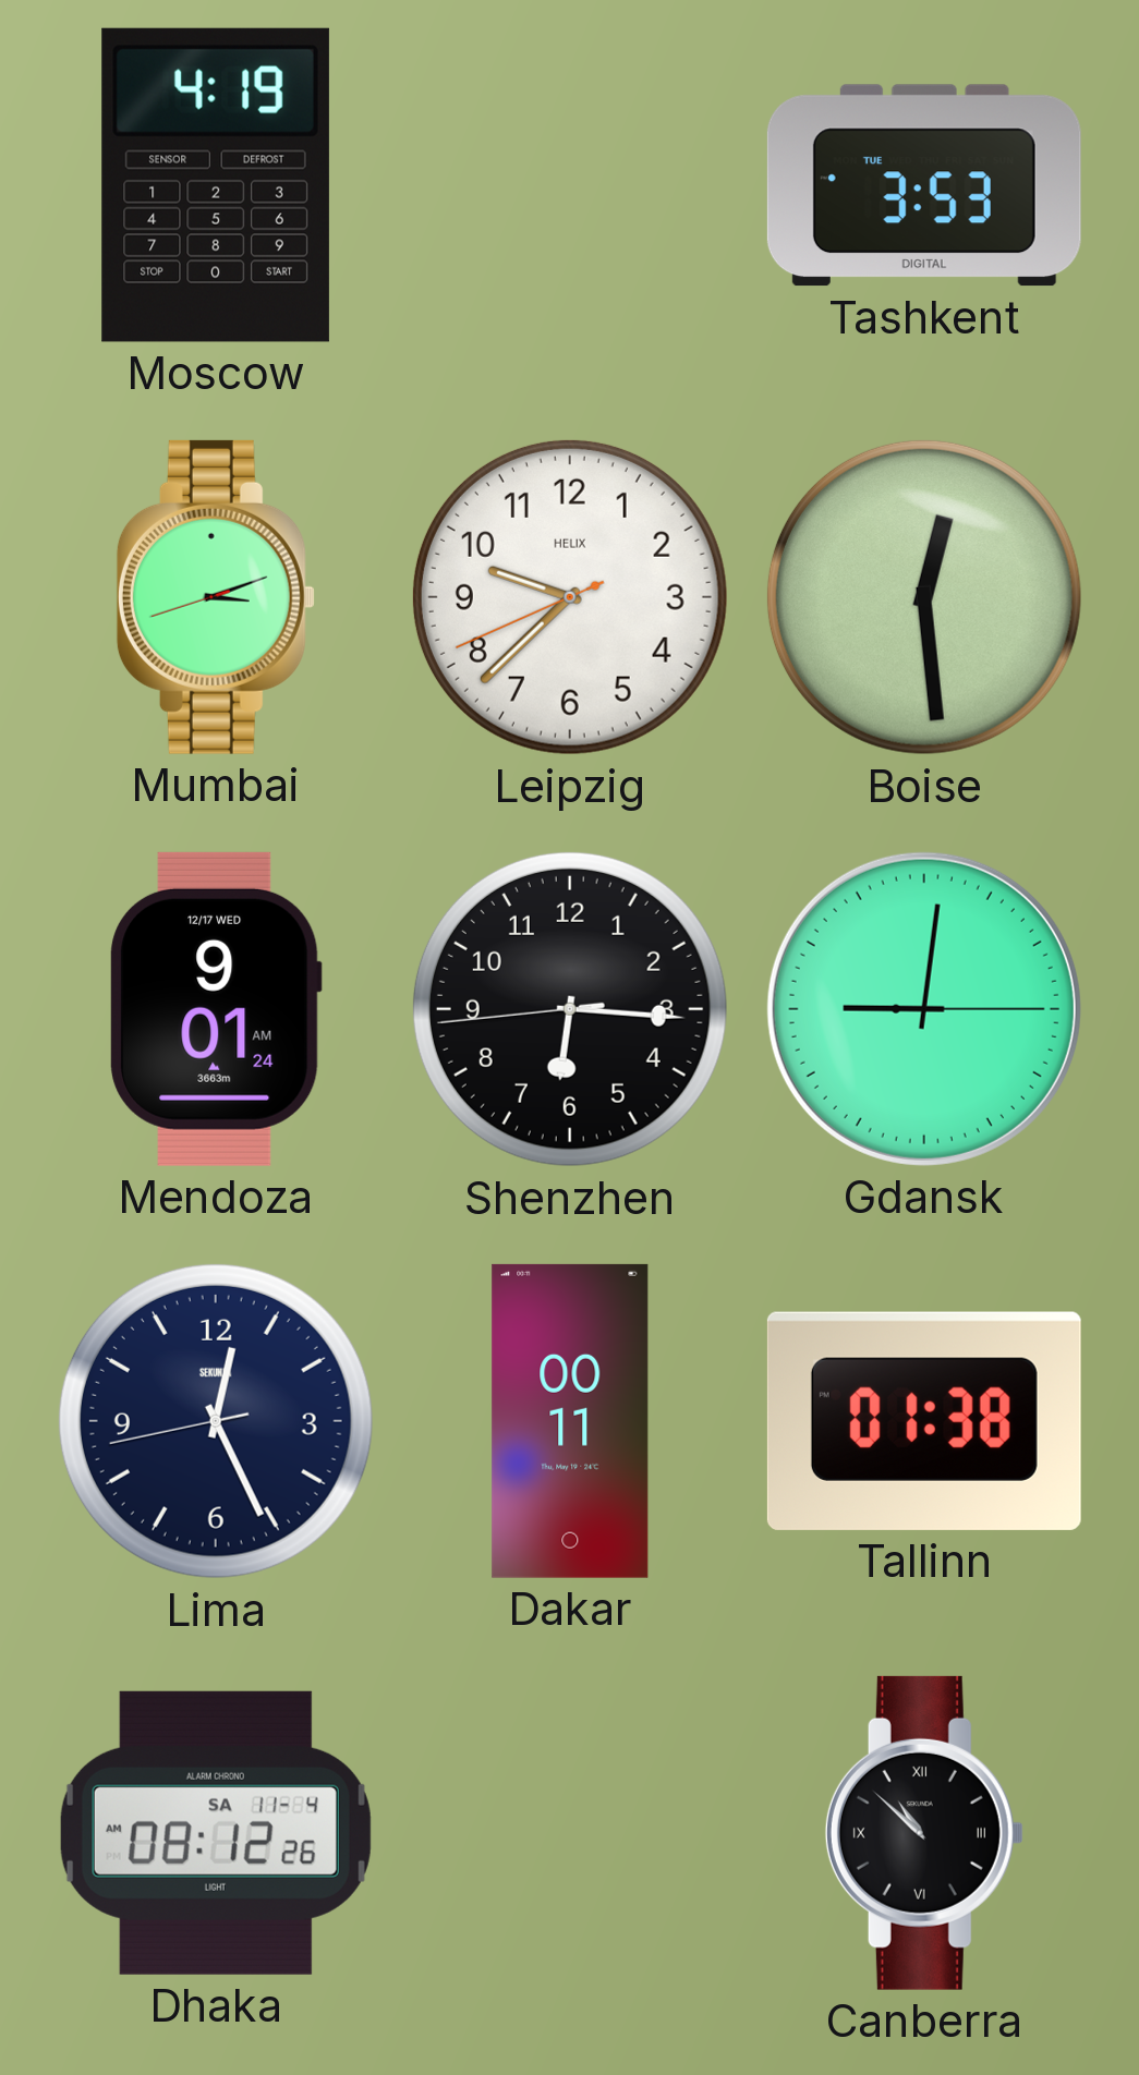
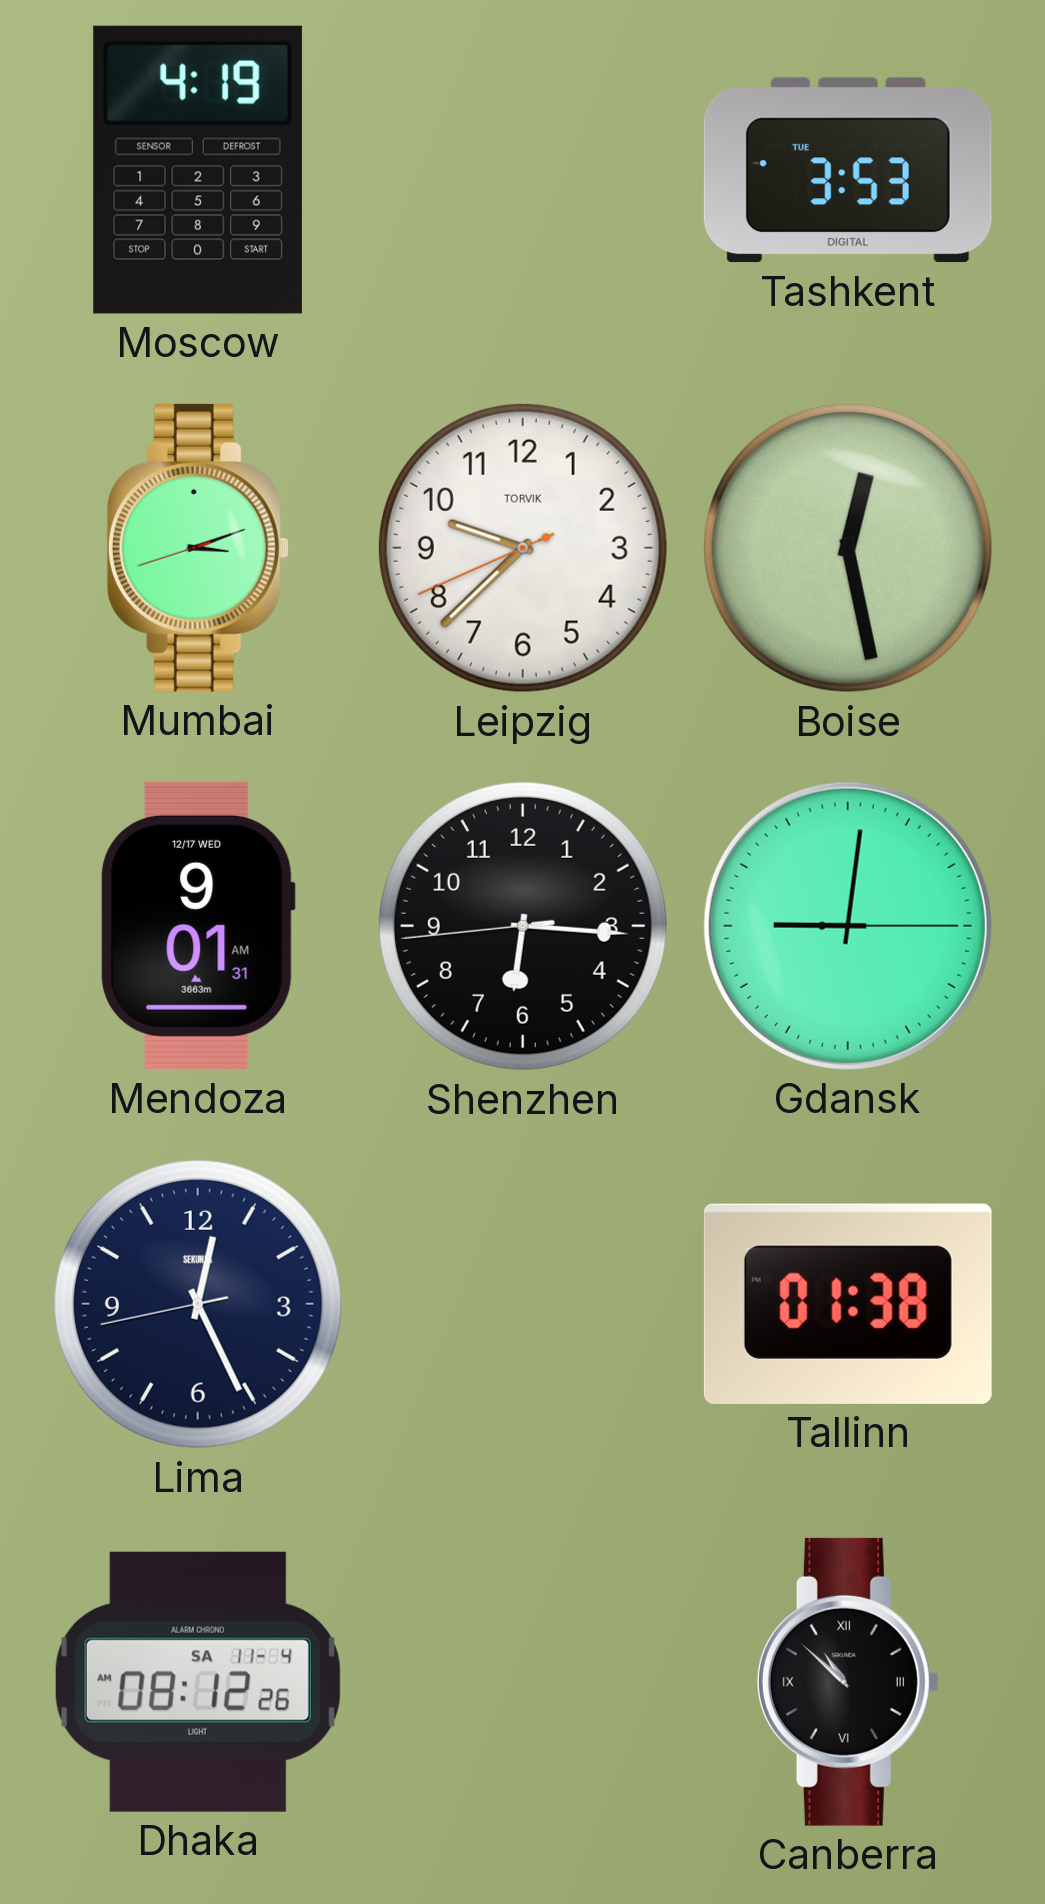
Leipzig brand: HELIX -> TORVIK (523, 548)
Boise: 12:29 -> 12:28 (848, 548)
Mendoza: 9:01:24 AM -> 9:01:31 AM (198, 926)
Dakar: 00:11 -> none (570, 1421)
